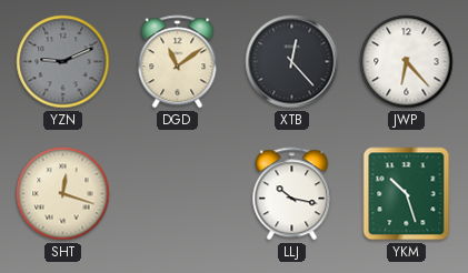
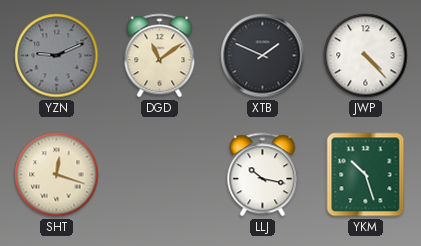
XTB: 12:23 -> 1:49 (263, 56)
JWP: 6:23 -> 4:23 (366, 56)
